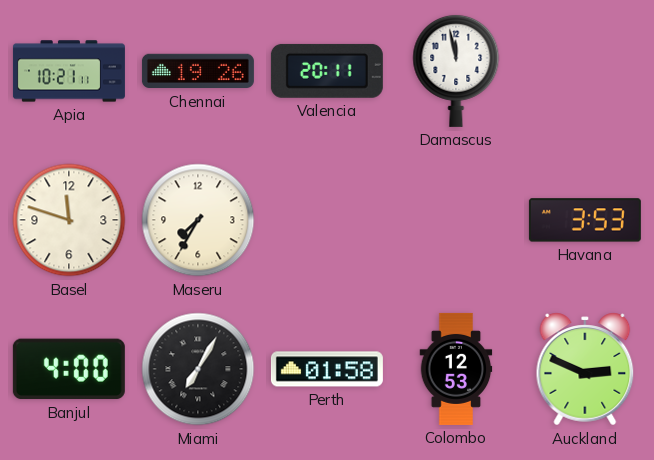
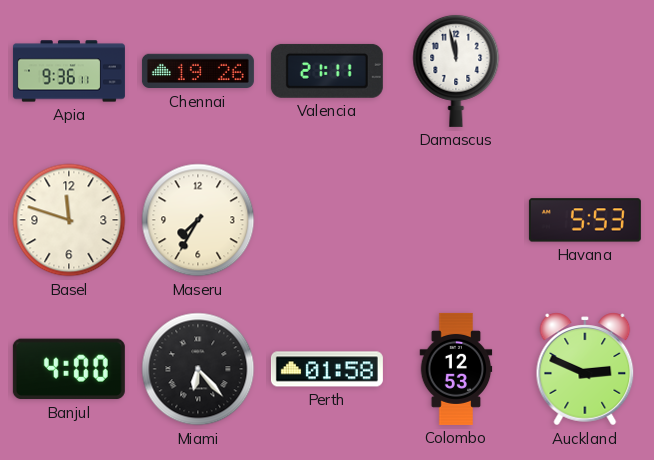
Apia: 10:21 -> 9:36 (69, 71)
Valencia: 20:11 -> 21:11 (327, 71)
Havana: 3:53 -> 5:53 (585, 220)
Miami: 7:05 -> 6:23 (198, 369)
